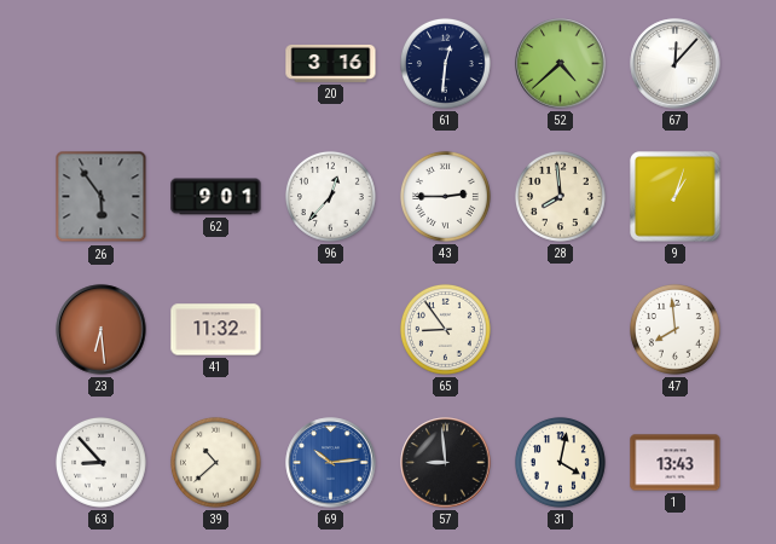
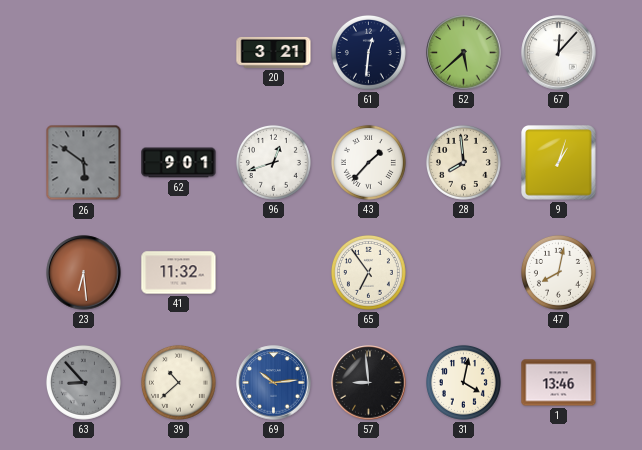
20: 3:16 -> 3:21 (274, 52)
52: 4:38 -> 5:38 (464, 53)
26: 5:54 -> 5:51 (84, 163)
96: 12:37 -> 12:42 (273, 162)
43: 2:45 -> 1:37 (368, 162)
65: 8:54 -> 6:54 (368, 272)
47: 7:59 -> 8:02 (558, 272)
63 dial: white -> grey (83, 382)
1: 13:43 -> 13:46 (559, 383)
